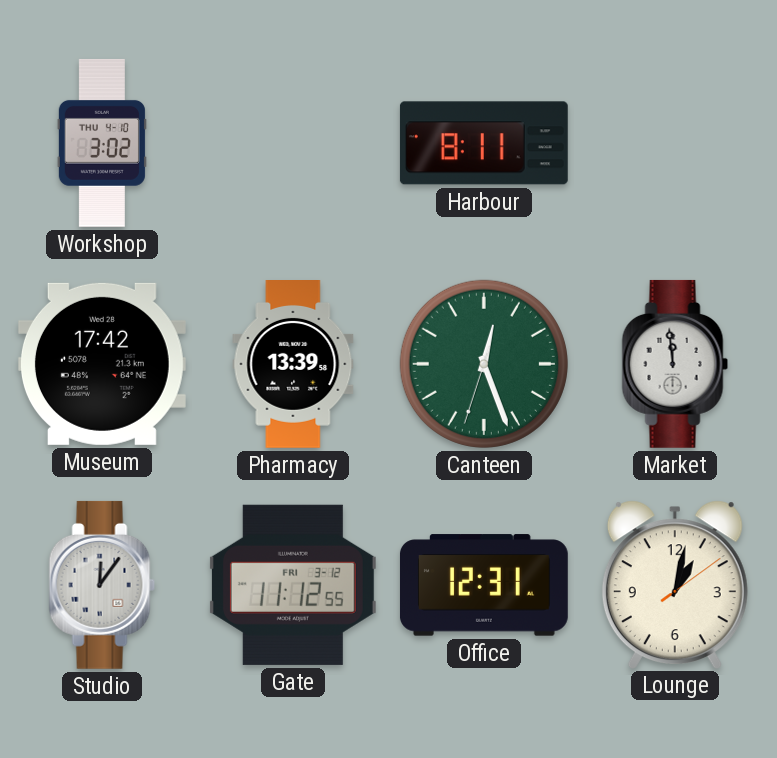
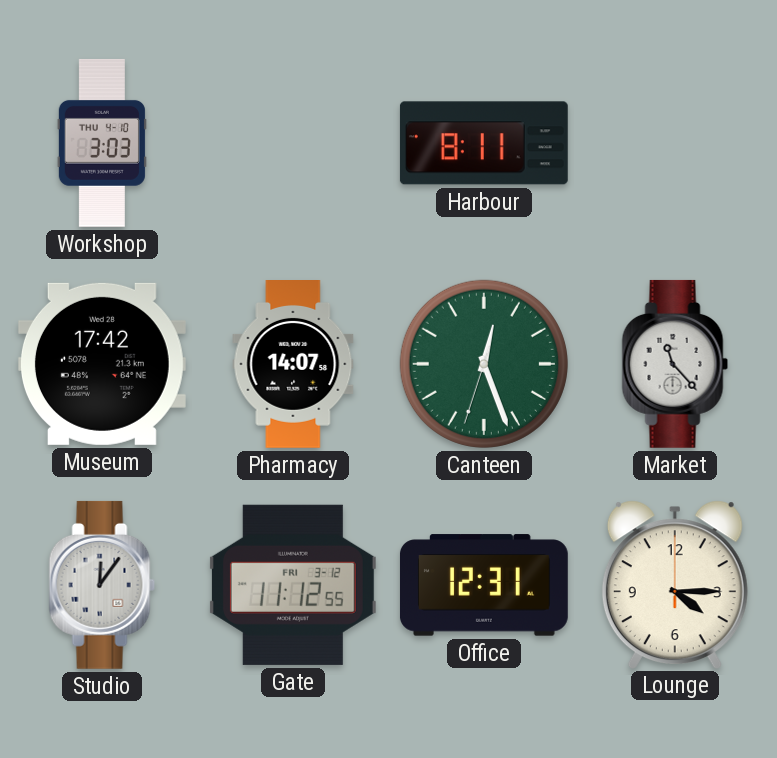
Workshop: 3:02 -> 3:03 (102, 143)
Pharmacy: 13:39 -> 14:07 (293, 365)
Market: 11:59 -> 11:23 (675, 364)
Lounge: 1:02 -> 4:15 (675, 584)
